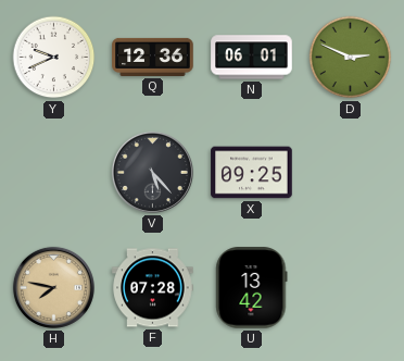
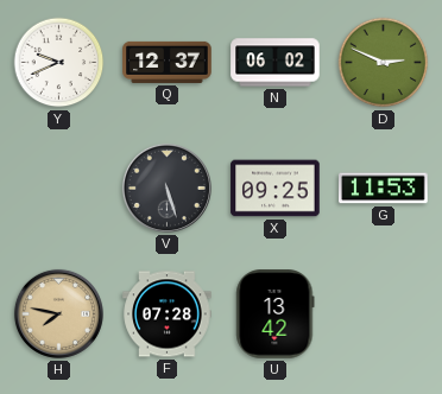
Q: 12:36 -> 12:37 (168, 62)
N: 06:01 -> 06:02 (276, 63)
V: 5:23 -> 5:27 (166, 188)
G: none -> 11:53 (384, 189)
